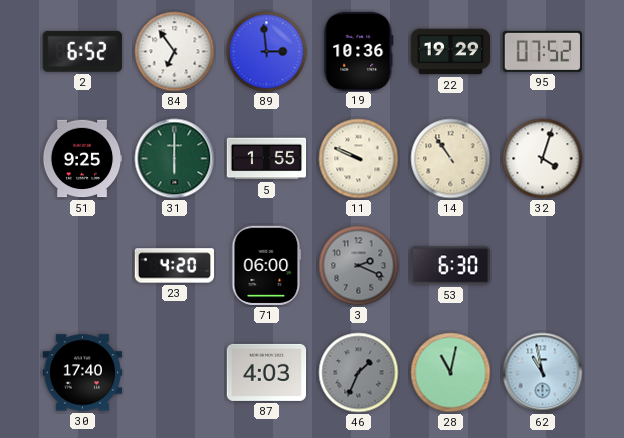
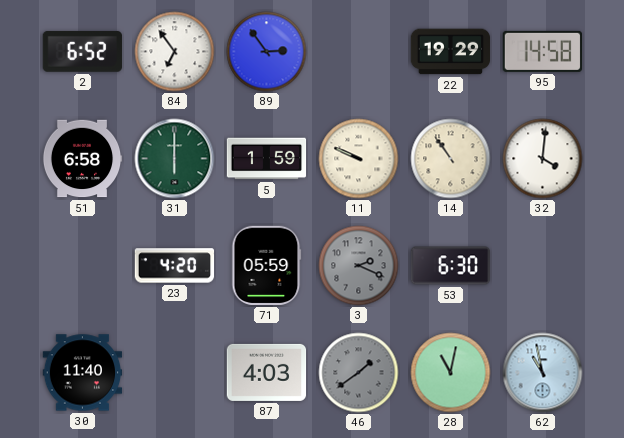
89: 2:59 -> 2:54 (267, 52)
19: 10:36 -> none (359, 51)
95: 07:52 -> 14:58 (542, 51)
51: 9:25 -> 6:58 (82, 159)
5: 1:55 -> 1:59 (267, 159)
32: 4:03 -> 4:01 (543, 159)
71: 06:00 -> 05:59 (267, 266)
30: 17:40 -> 11:40 (83, 373)
46: 1:34 -> 1:39 (359, 373)
